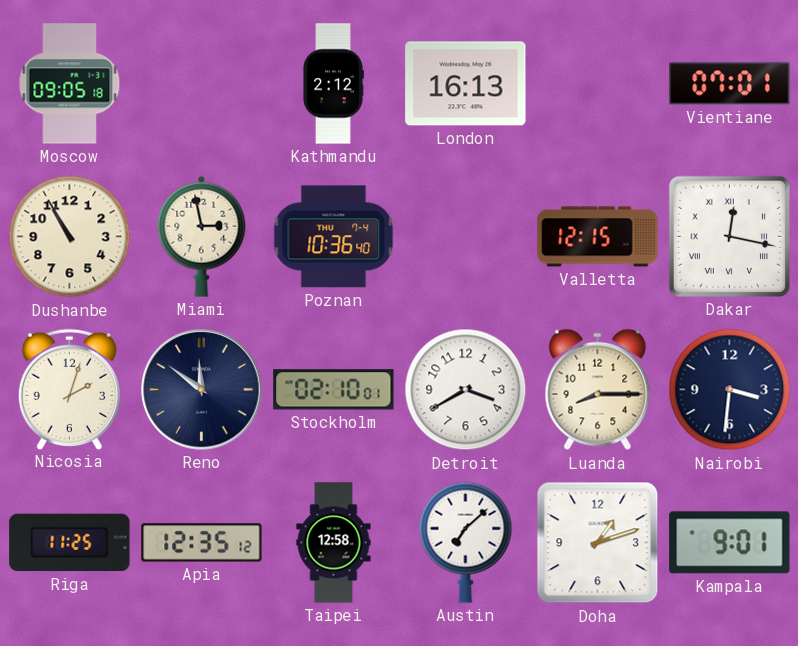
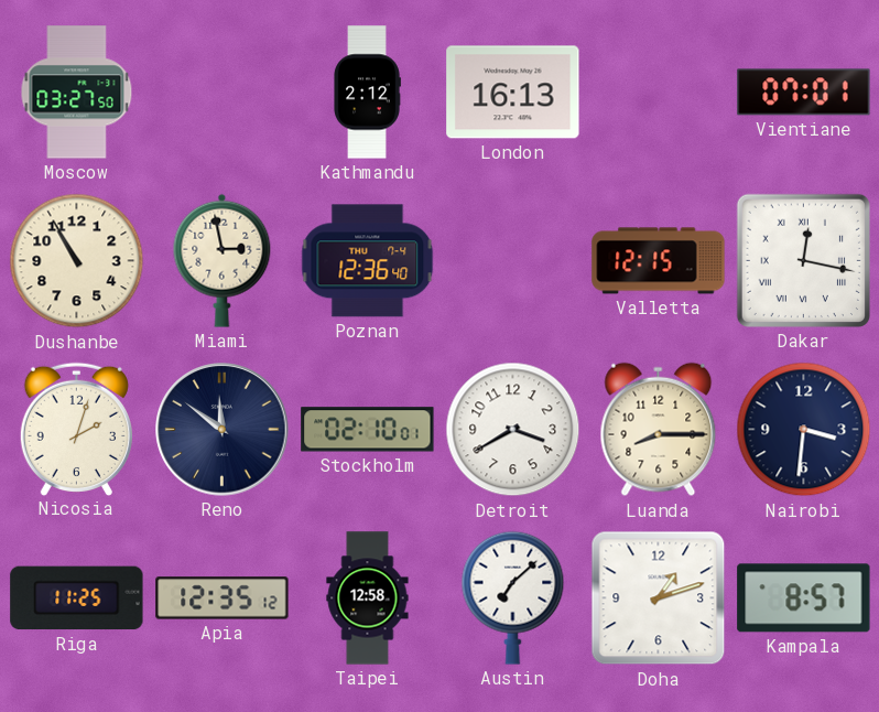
Moscow: 09:05 -> 03:27 (77, 93)
Poznan: 10:36 -> 12:36 (368, 261)
Kampala: 9:01 -> 8:57 (804, 598)
